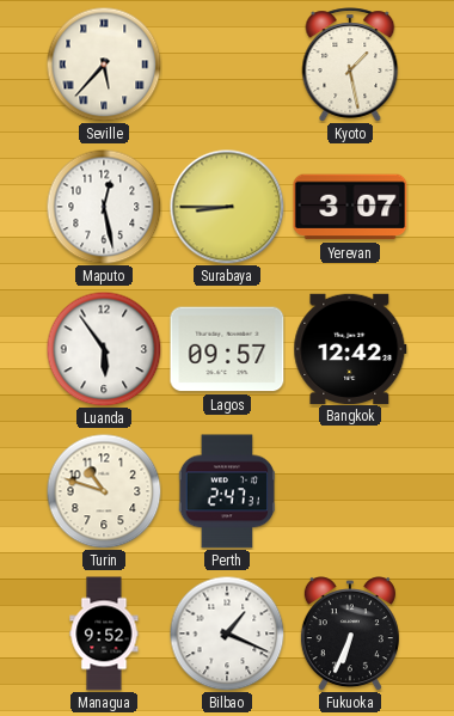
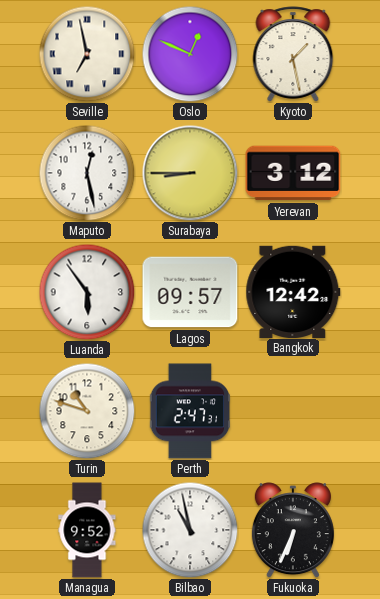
Seville: 5:37 -> 6:58 (87, 54)
Oslo: none -> 12:49 (190, 54)
Yerevan: 3:07 -> 3:12 (293, 173)
Bilbao: 1:19 -> 10:58 (190, 530)
